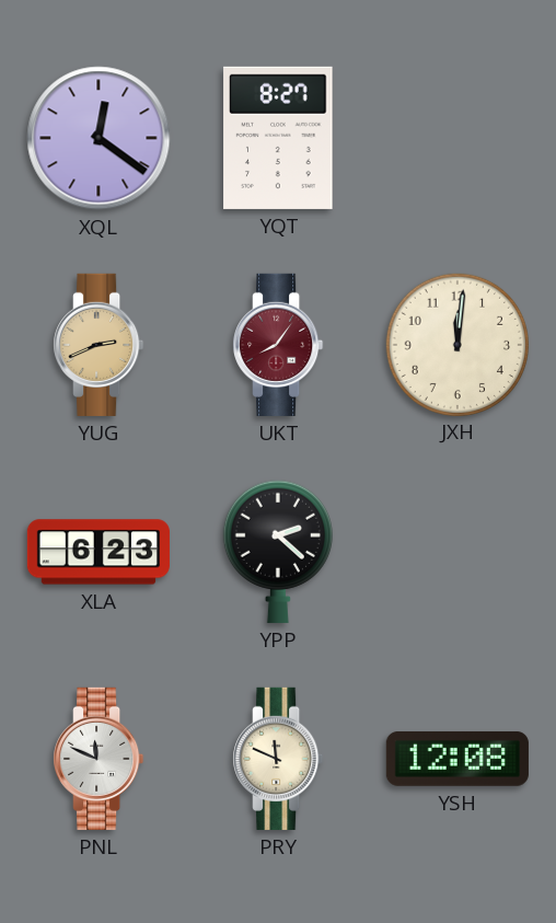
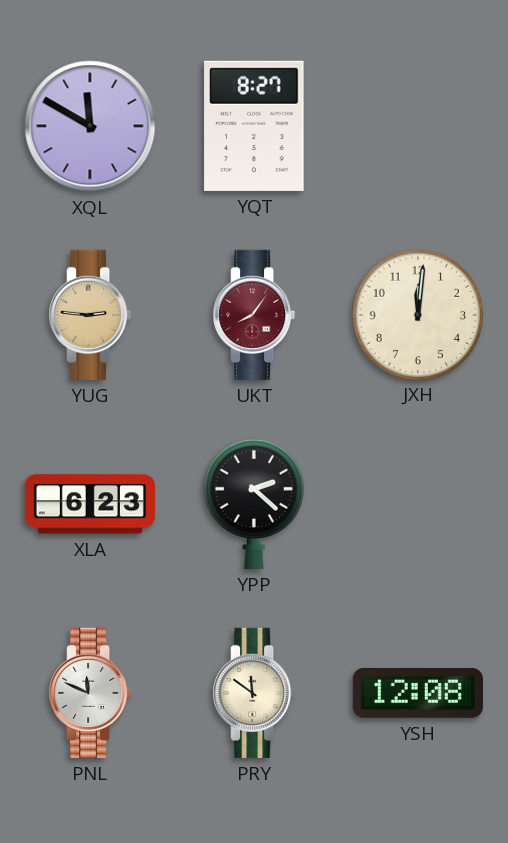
XQL: 12:21 -> 11:50 (90, 126)
YUG: 2:41 -> 2:46 (90, 315)
PRY: 11:49 -> 11:51 (254, 693)
